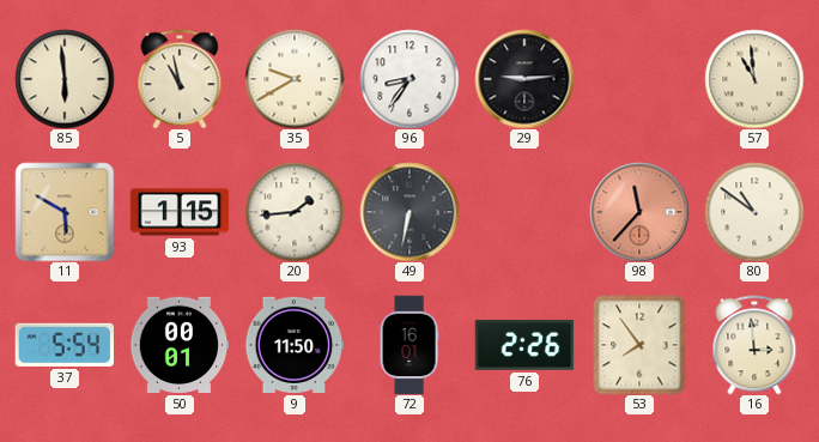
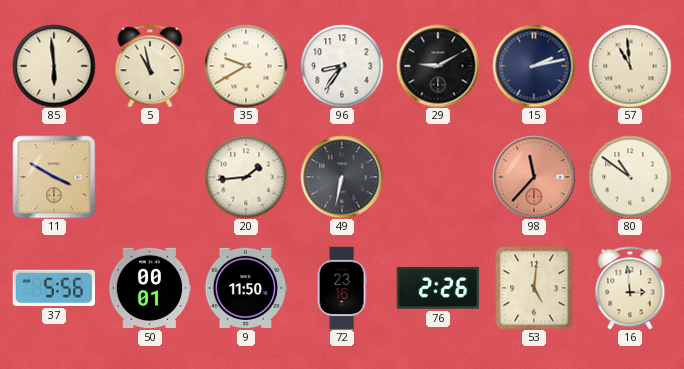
29: 9:14 -> 9:10 (438, 66)
15: none -> 2:13 (534, 66)
11: 5:50 -> 3:50 (54, 177)
93: 1:15 -> none (180, 212)
37: 5:54 -> 5:56 (53, 288)
72: 16:01 -> 23:16 (342, 288)
53: 7:54 -> 5:01 (534, 288)
